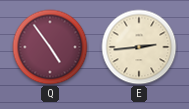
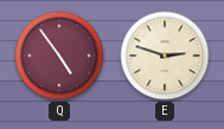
E: 2:44 -> 2:48 (165, 56)
